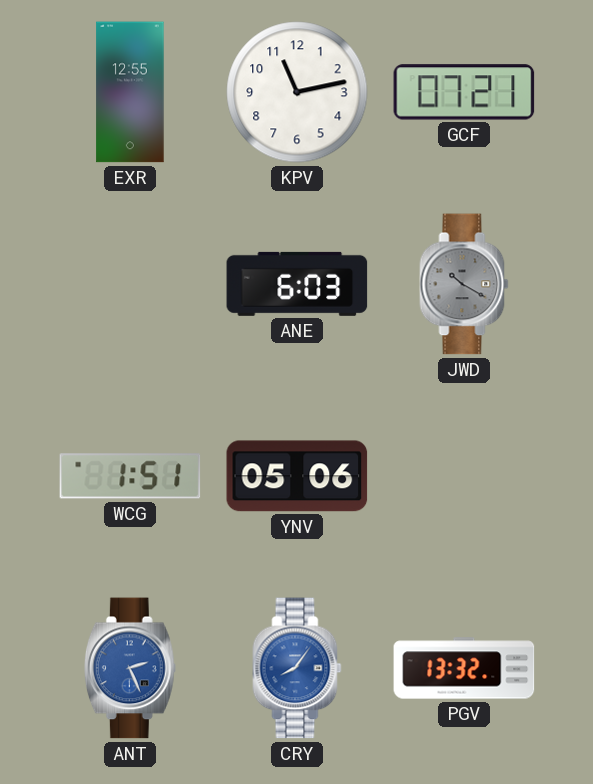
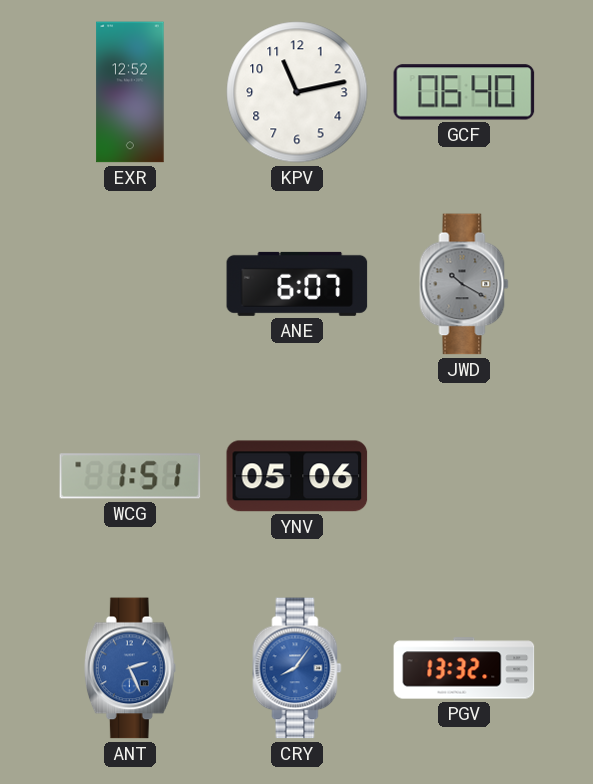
EXR: 12:55 -> 12:52 (130, 92)
GCF: 07:21 -> 06:40 (464, 92)
ANE: 6:03 -> 6:07 (297, 284)
